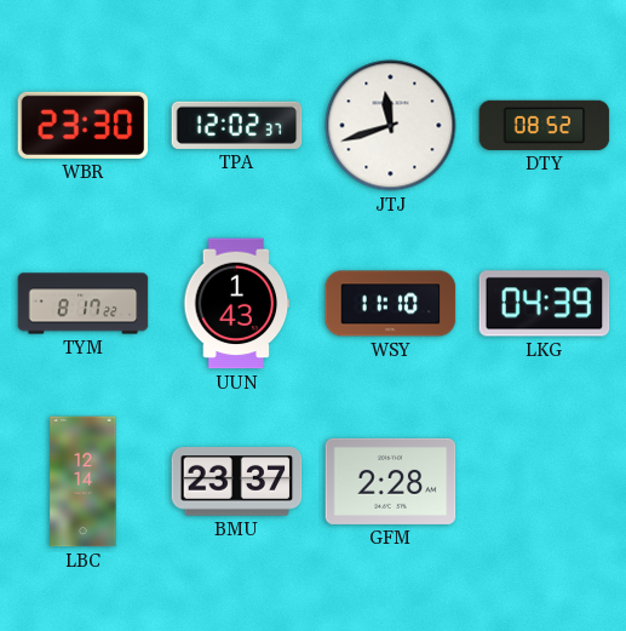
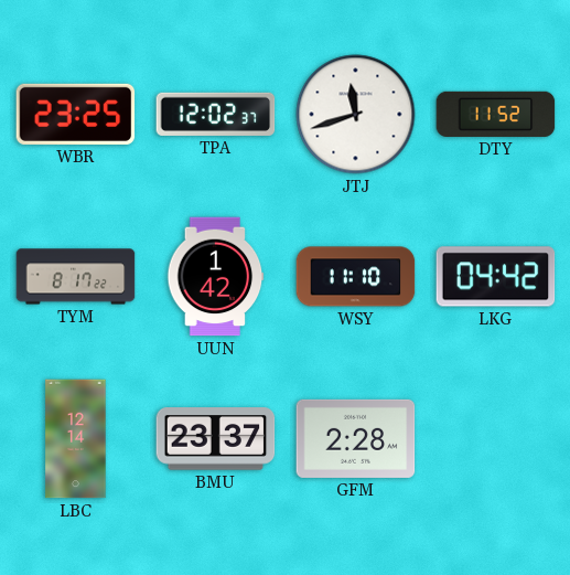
WBR: 23:30 -> 23:25 (76, 114)
DTY: 08:52 -> 11:52 (496, 114)
UUN: 1:43 -> 1:42 (216, 277)
LKG: 04:39 -> 04:42 (496, 277)
